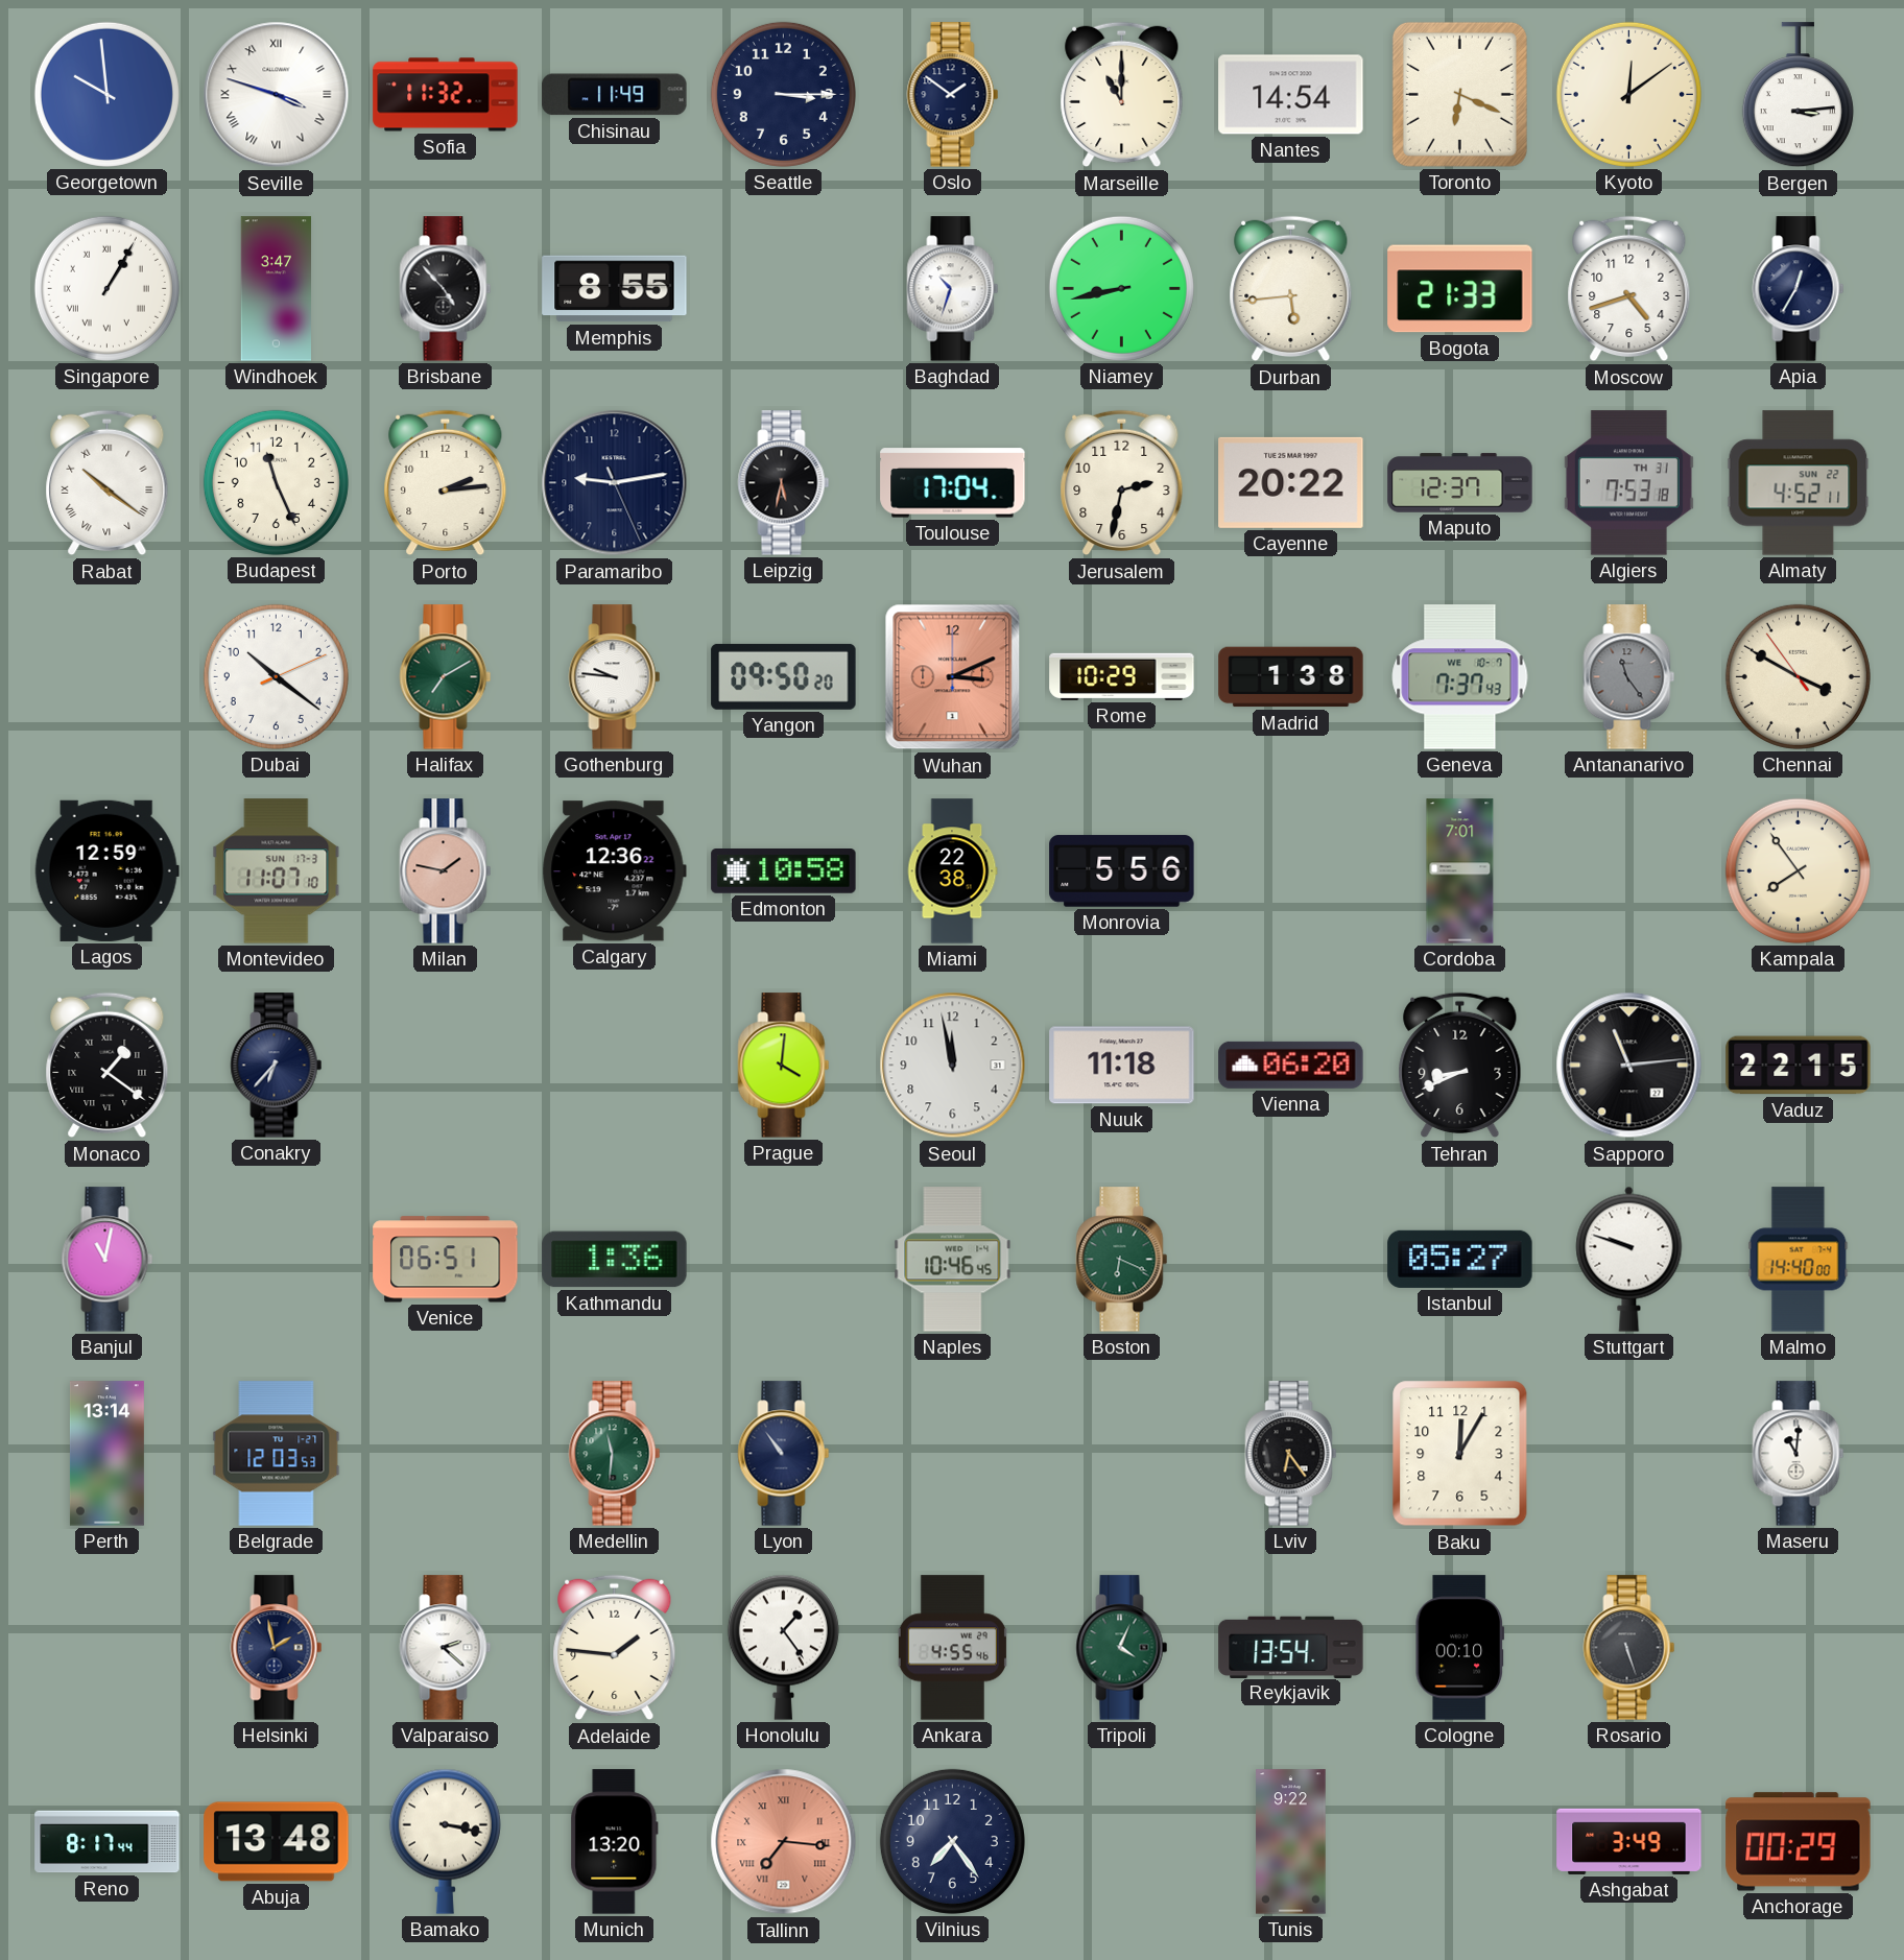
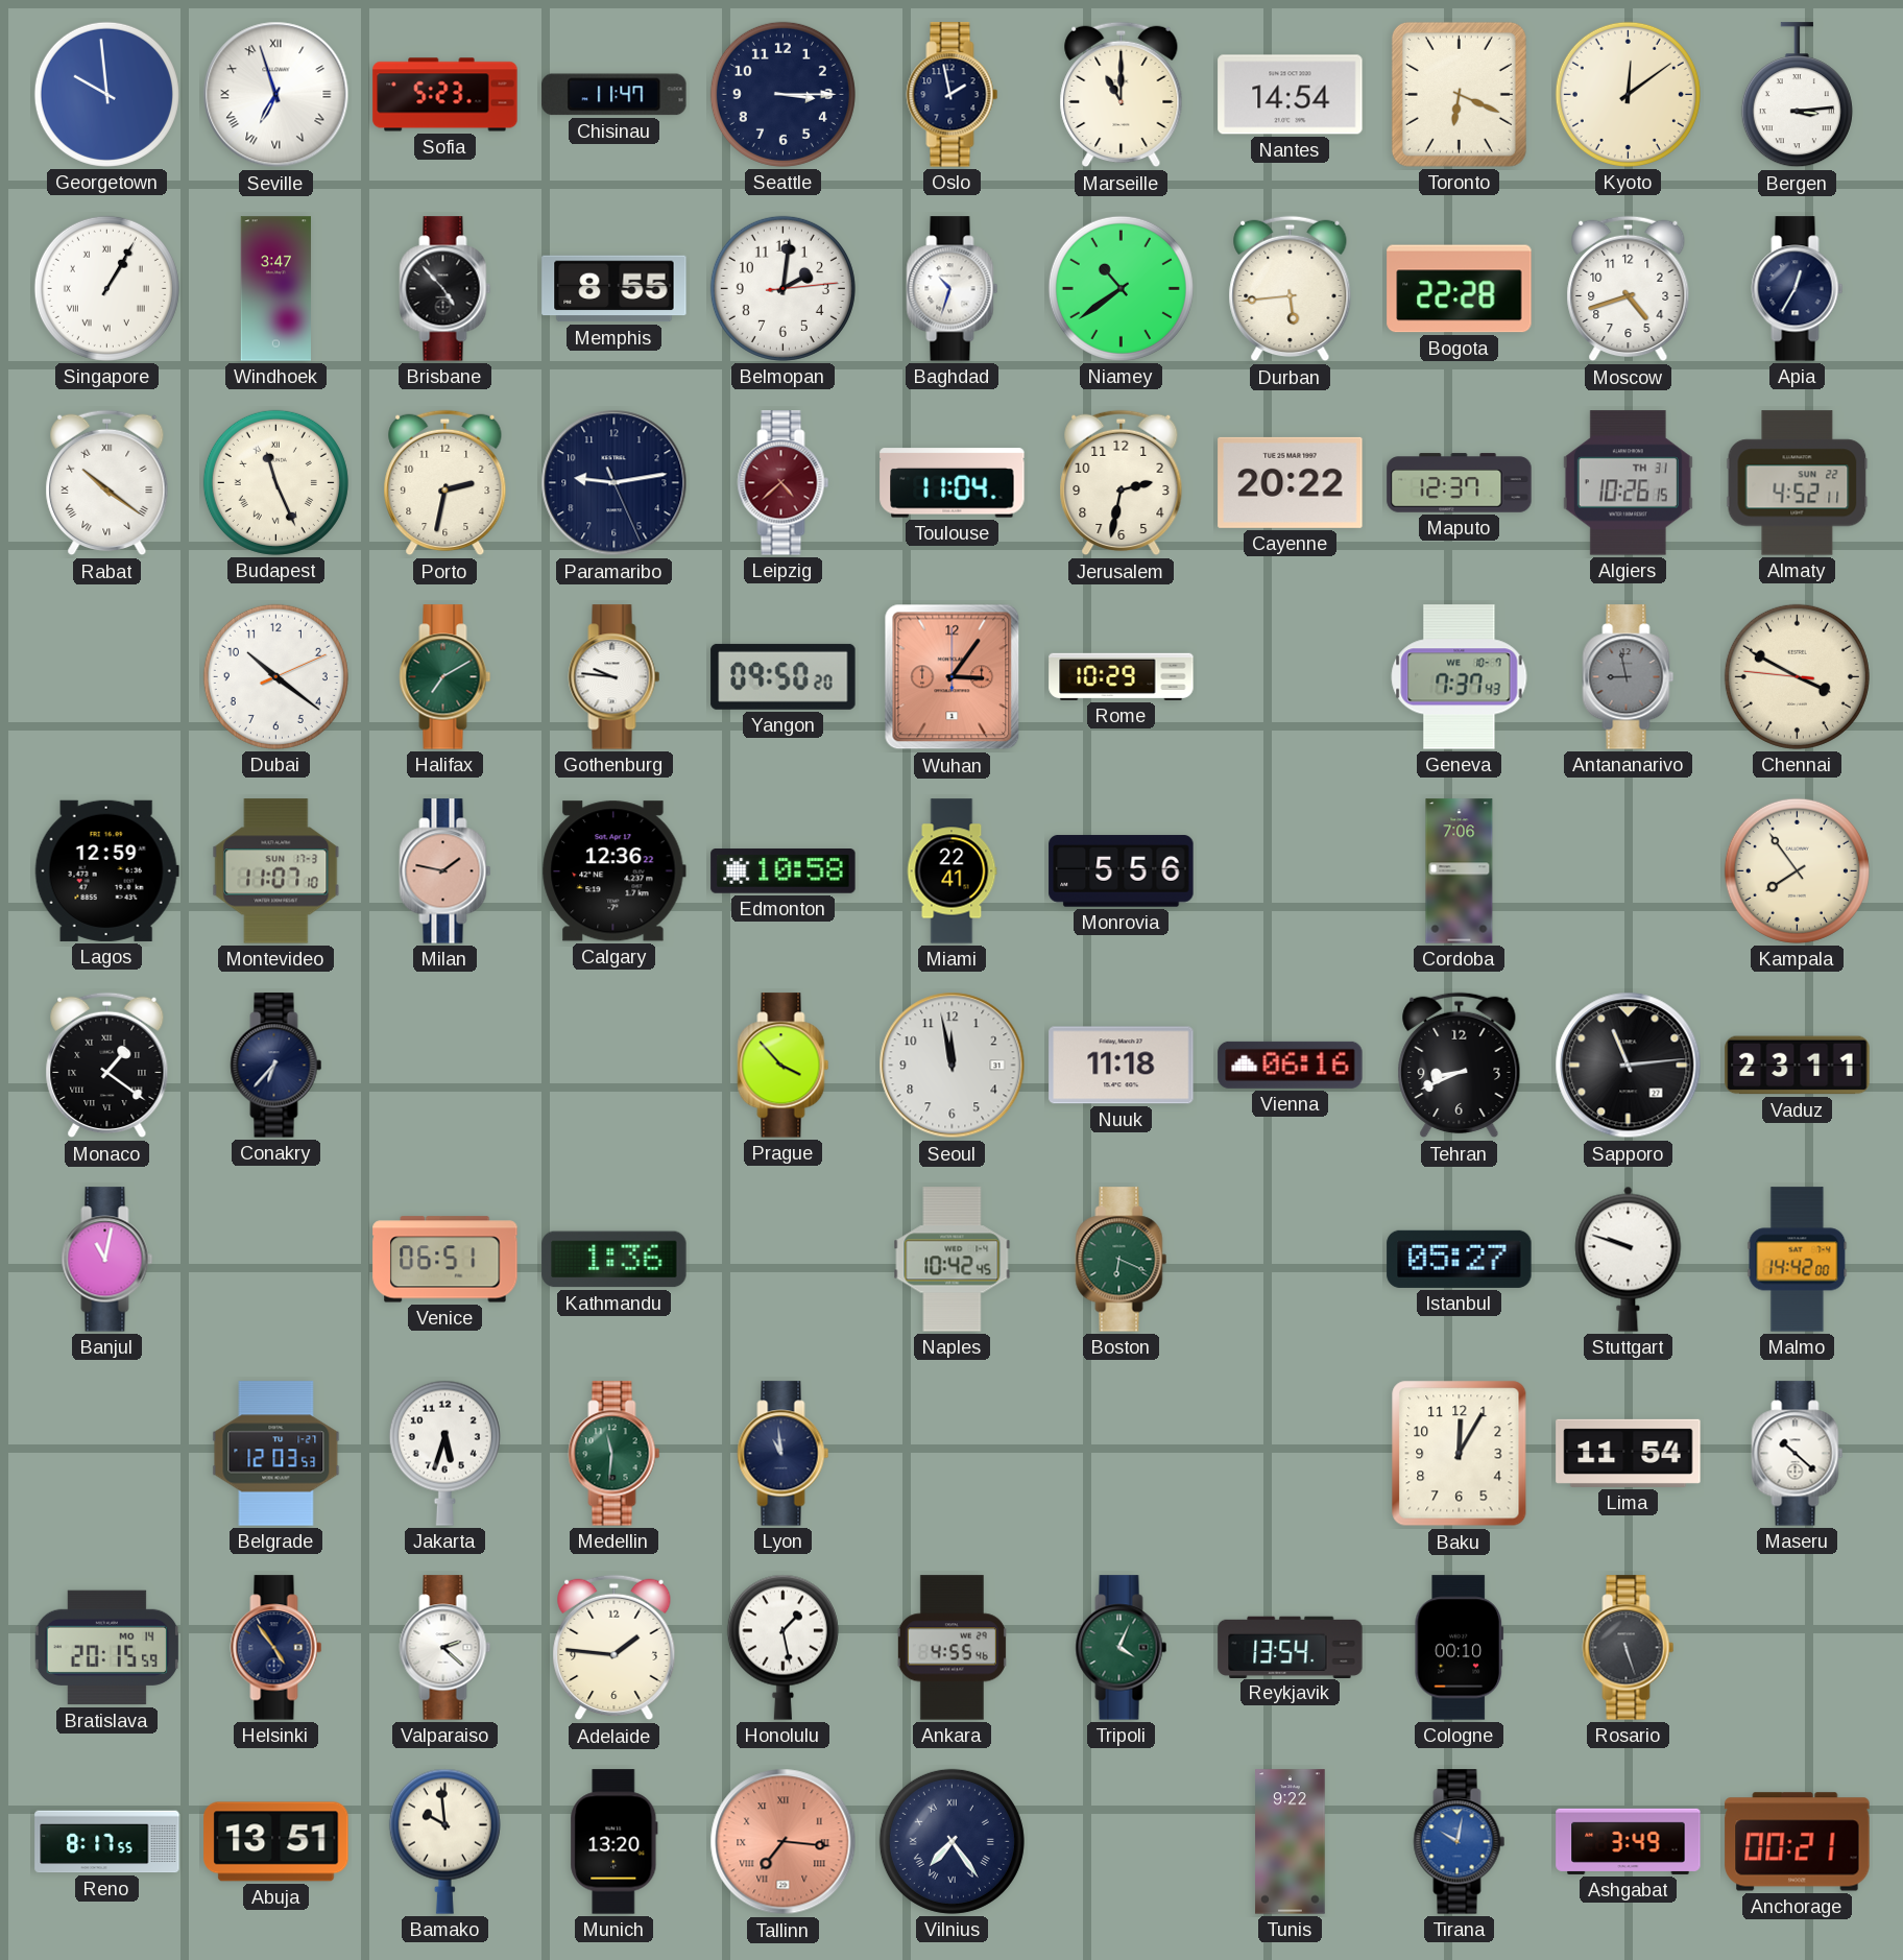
Seville: 3:48 -> 6:57 (276, 95)
Sofia: 11:32 -> 5:23 (445, 95)
Chisinau: 11:49 -> 11:47 (615, 95)
Oslo: 1:51 -> 1:58 (953, 95)
Belmopan: none -> 2:01 (782, 288)
Niamey: 8:43 -> 10:39 (1121, 288)
Bogota: 21:33 -> 22:28 (1460, 289)
Budapest numerals: Arabic -> Roman (275, 482)
Porto: 2:14 -> 2:32 (445, 483)
Leipzig: 5:32 -> 4:38 (784, 483)
Leipzig dial: black -> burgundy (784, 483)
Toulouse: 17:04 -> 11:04 (953, 483)
Algiers: 7:53 -> 10:26 (1628, 483)
Wuhan: 3:11 -> 3:06 (953, 677)
Madrid: 1:38 -> none (1291, 677)
Antananarivo: 11:24 -> 8:58 (1629, 677)
Chennai: 3:49:54 -> 3:49:46 (1797, 676)
Miami: 22:38 -> 22:41 (951, 871)
Cordoba: 7:01 -> 7:06 (1460, 871)
Prague: 4:01 -> 3:53 (784, 1066)
Vienna: 06:20 -> 06:16 (1291, 1065)
Vaduz: 22:15 -> 23:11 (1798, 1066)
Naples: 10:46 -> 10:42 (953, 1260)
Malmo: 14:40 -> 14:42 (1798, 1260)
Perth: 13:14 -> none (106, 1454)
Jakarta: none -> 5:33 (444, 1453)
Lyon: 10:54 -> 10:59 (784, 1454)
Lviv: 6:24 -> none (1291, 1454)
Lima: none -> 11:54 (1629, 1453)
Maseru: 11:01 -> 10:22 (1798, 1454)
Bratislava: none -> 20:15 (107, 1648)
Helsinki: 1:58 -> 4:54 (276, 1648)
Honolulu: 1:24 -> 1:28 (782, 1647)
Reno: 8:17:44 -> 8:17:55 (107, 1842)
Abuja: 13:48 -> 13:51 (276, 1842)
Bamako: 3:17 -> 9:59 (444, 1841)
Vilnius numerals: Arabic -> Roman (951, 1841)
Tirana: none -> 10:02 (1460, 1842)
Anchorage: 00:29 -> 00:21 (1798, 1842)
